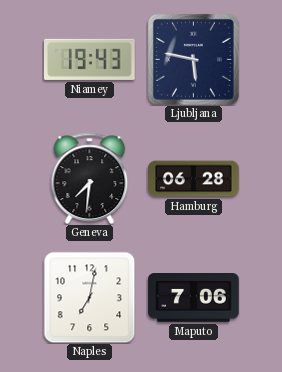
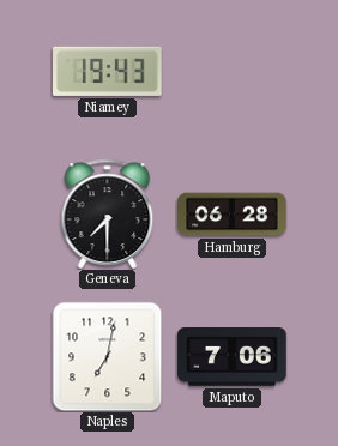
Ljubljana: 5:47 -> none (193, 59)
Geneva: 7:31 -> 7:30 (108, 213)
